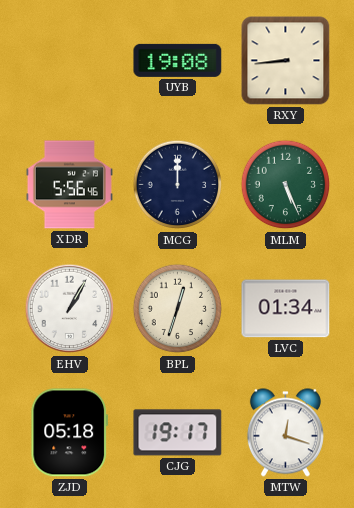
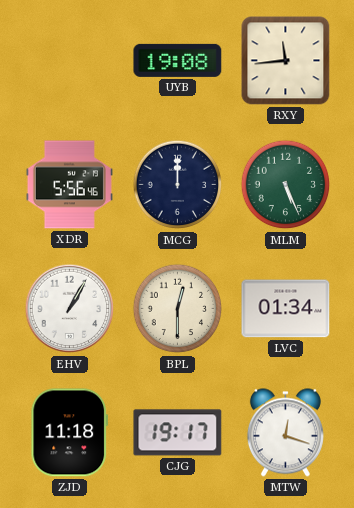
RXY: 8:44 -> 11:44 (286, 61)
BPL: 12:33 -> 12:30 (178, 309)
ZJD: 05:18 -> 11:18 (70, 433)
